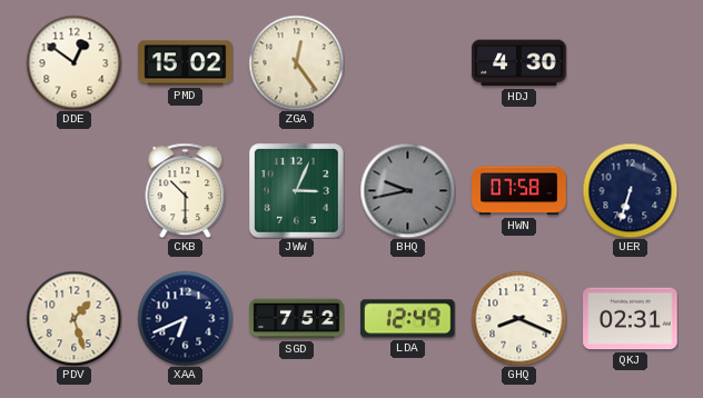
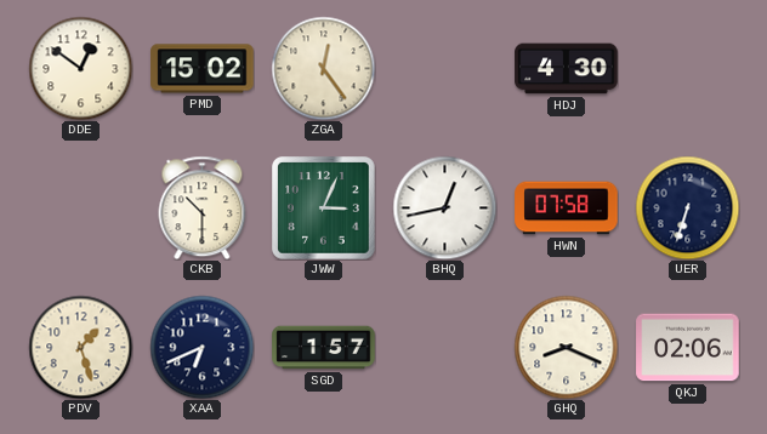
BHQ: 9:43 -> 12:43 (444, 207)
BHQ dial: grey -> white (444, 207)
SGD: 7:52 -> 1:57 (324, 348)
LDA: 12:49 -> none (408, 319)
QKJ: 02:31 -> 02:06 (688, 348)
